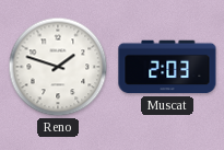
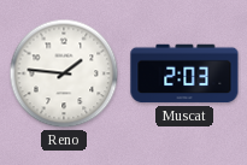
Reno: 1:48 -> 1:46 (64, 73)
